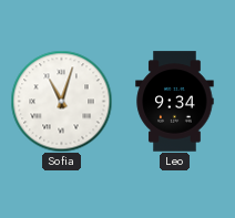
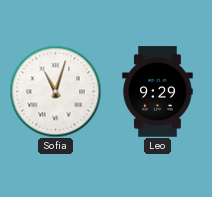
Leo: 9:34 -> 9:29 (158, 92)
